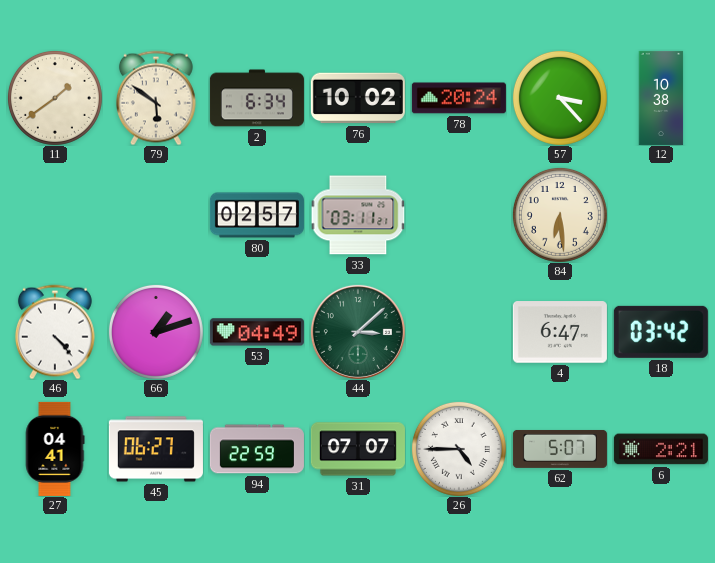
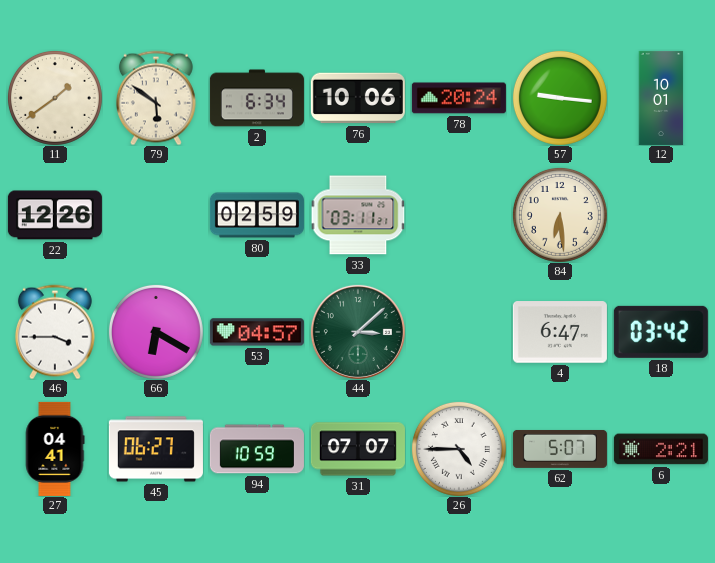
76: 10:02 -> 10:06 (358, 98)
57: 3:23 -> 9:16 (560, 98)
12: 10:38 -> 10:01 (661, 98)
22: none -> 12:26 (55, 215)
80: 02:57 -> 02:59 (257, 215)
46: 4:23 -> 3:45 (55, 332)
66: 1:12 -> 6:20 (156, 332)
53: 04:49 -> 04:57 (257, 332)
94: 22:59 -> 10:59 (257, 449)
